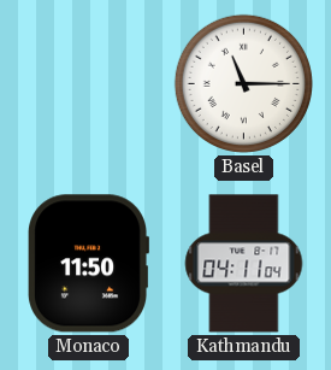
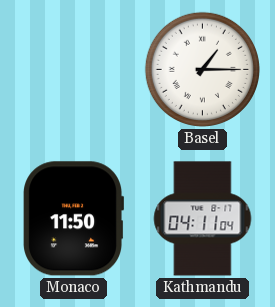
Basel: 11:15 -> 1:15 (202, 69)
